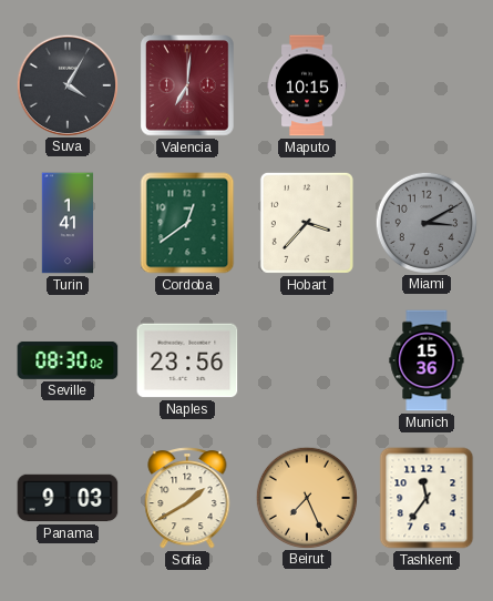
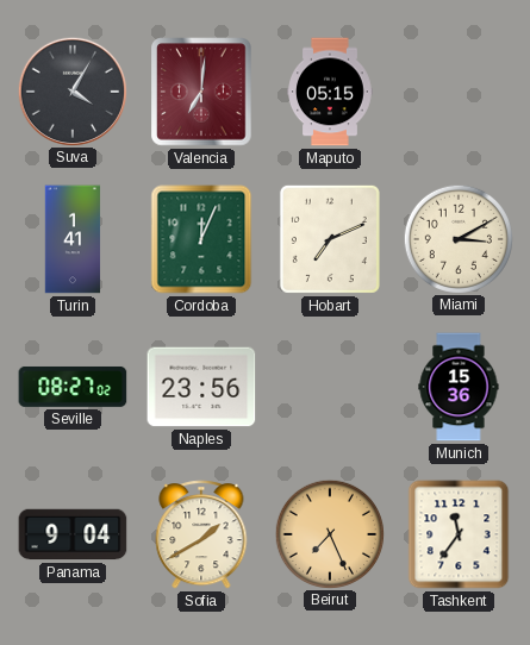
Maputo: 10:15 -> 05:15 (330, 92)
Cordoba: 12:39 -> 12:04 (201, 239)
Hobart: 3:37 -> 7:11 (330, 239)
Miami dial: grey -> cream (457, 238)
Seville: 08:30 -> 08:27 (73, 387)
Panama: 9:03 -> 9:04 (73, 534)
